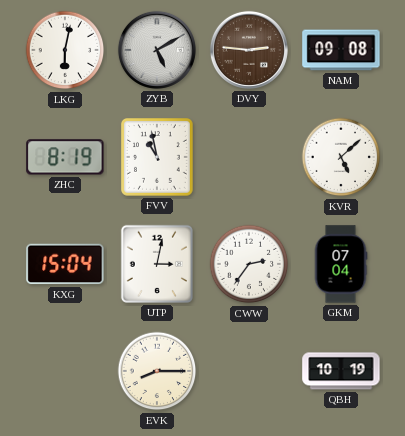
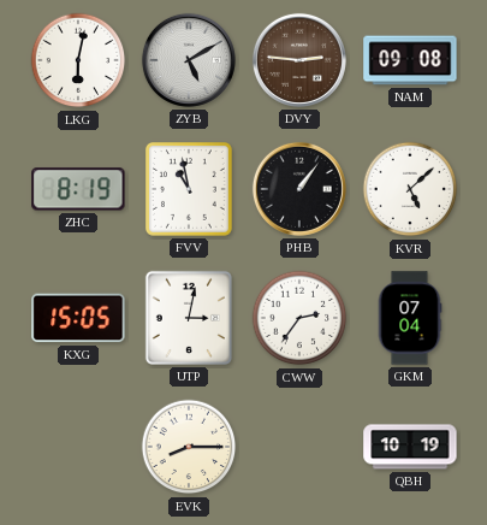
PHB: none -> 1:06 (299, 189)
KXG: 15:04 -> 15:05 (78, 318)
